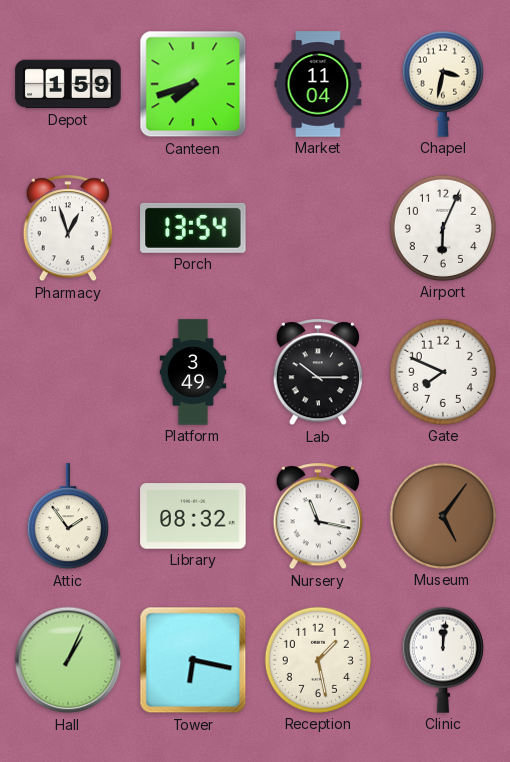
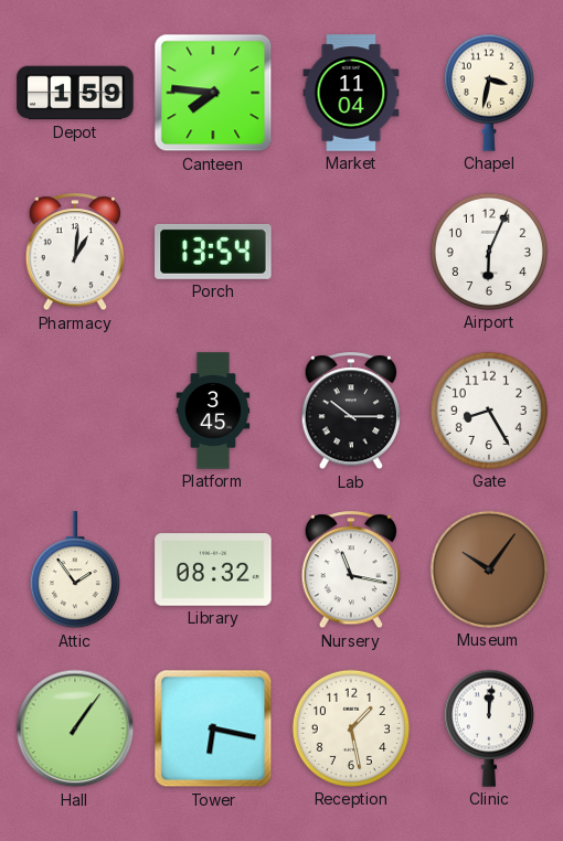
Canteen: 7:42 -> 7:46 (213, 93)
Pharmacy: 12:57 -> 1:01 (75, 253)
Platform: 3:49 -> 3:45 (213, 411)
Gate: 7:49 -> 8:25 (489, 411)
Museum: 5:06 -> 10:06 (489, 569)
Hall: 1:04 -> 1:06 (75, 728)
